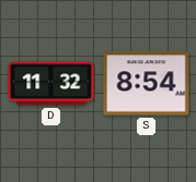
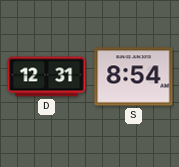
D: 11:32 -> 12:31 (47, 77)
